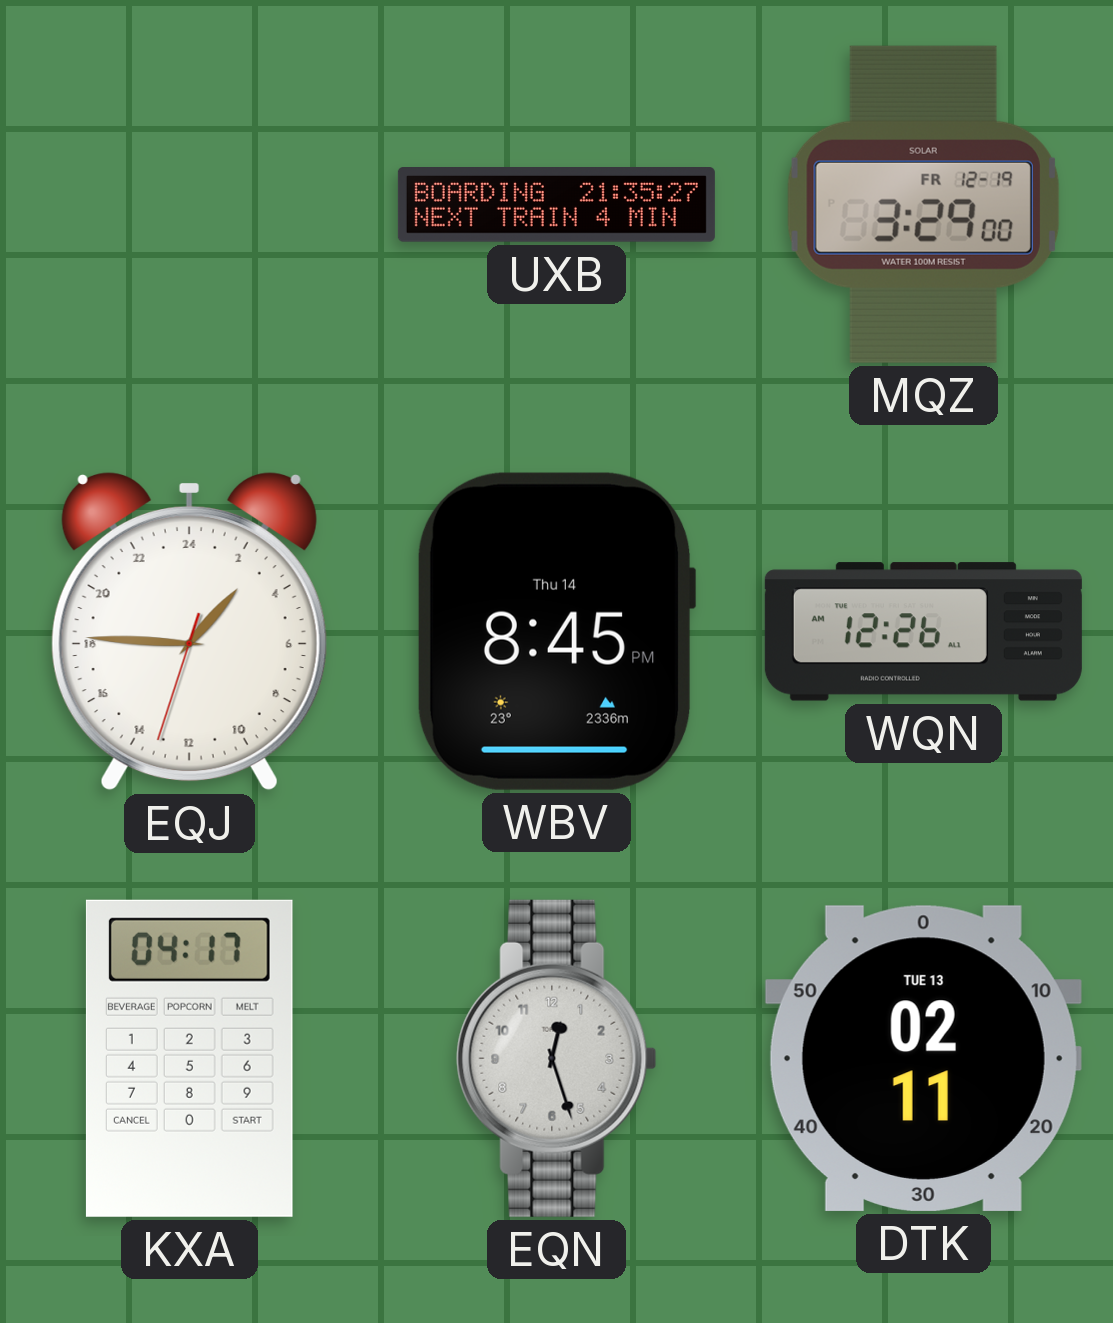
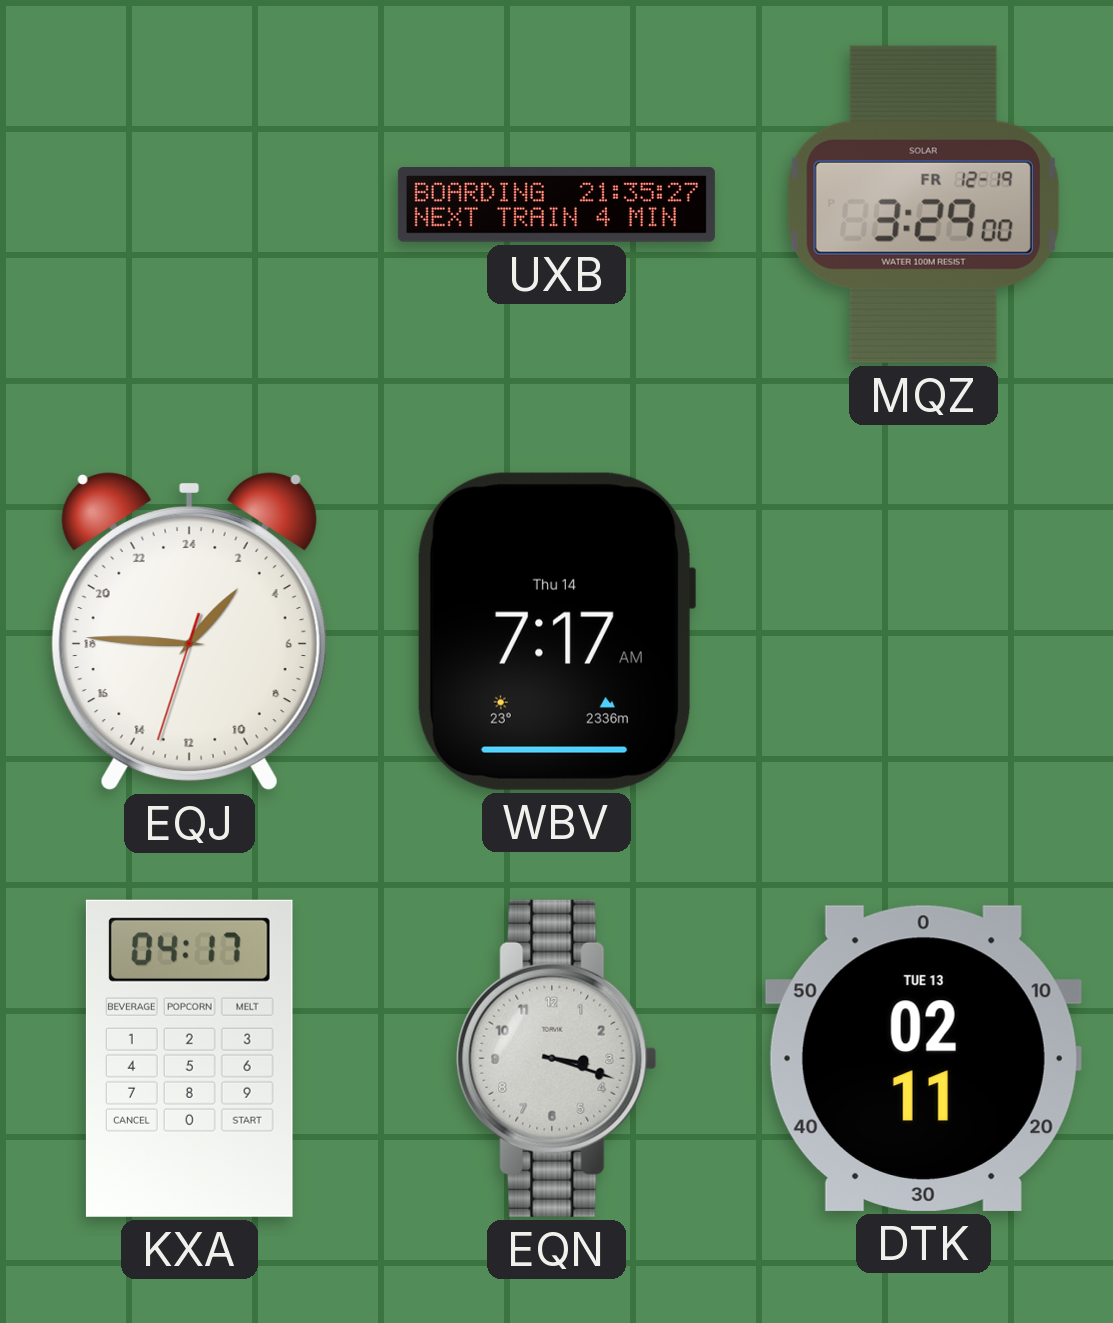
WBV: 8:45 -> 7:17 (556, 631)
WQN: 12:26 -> none (923, 632)
EQN: 12:27 -> 3:18 (557, 1058)
